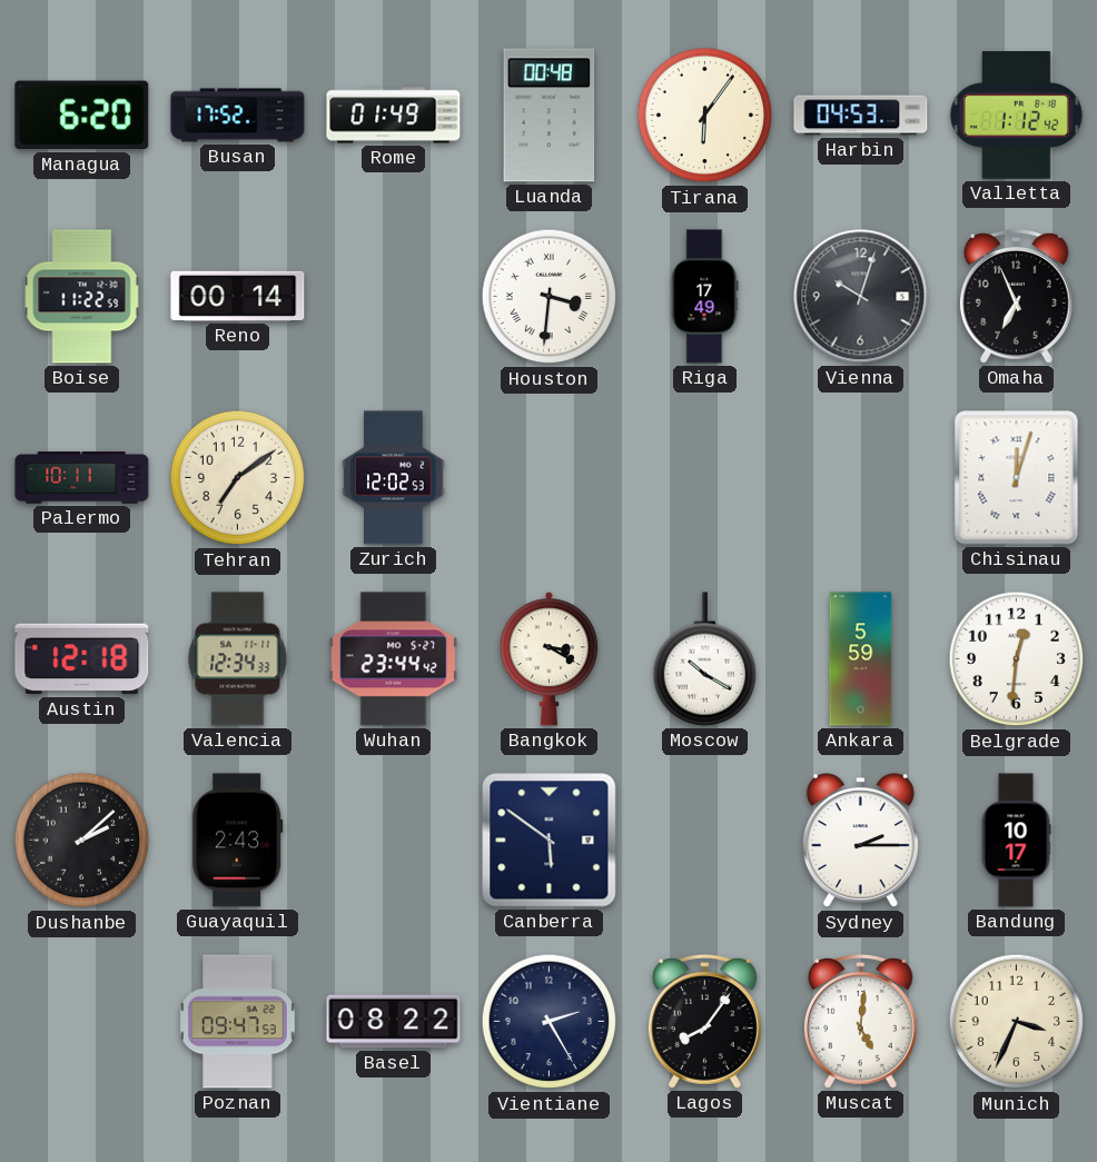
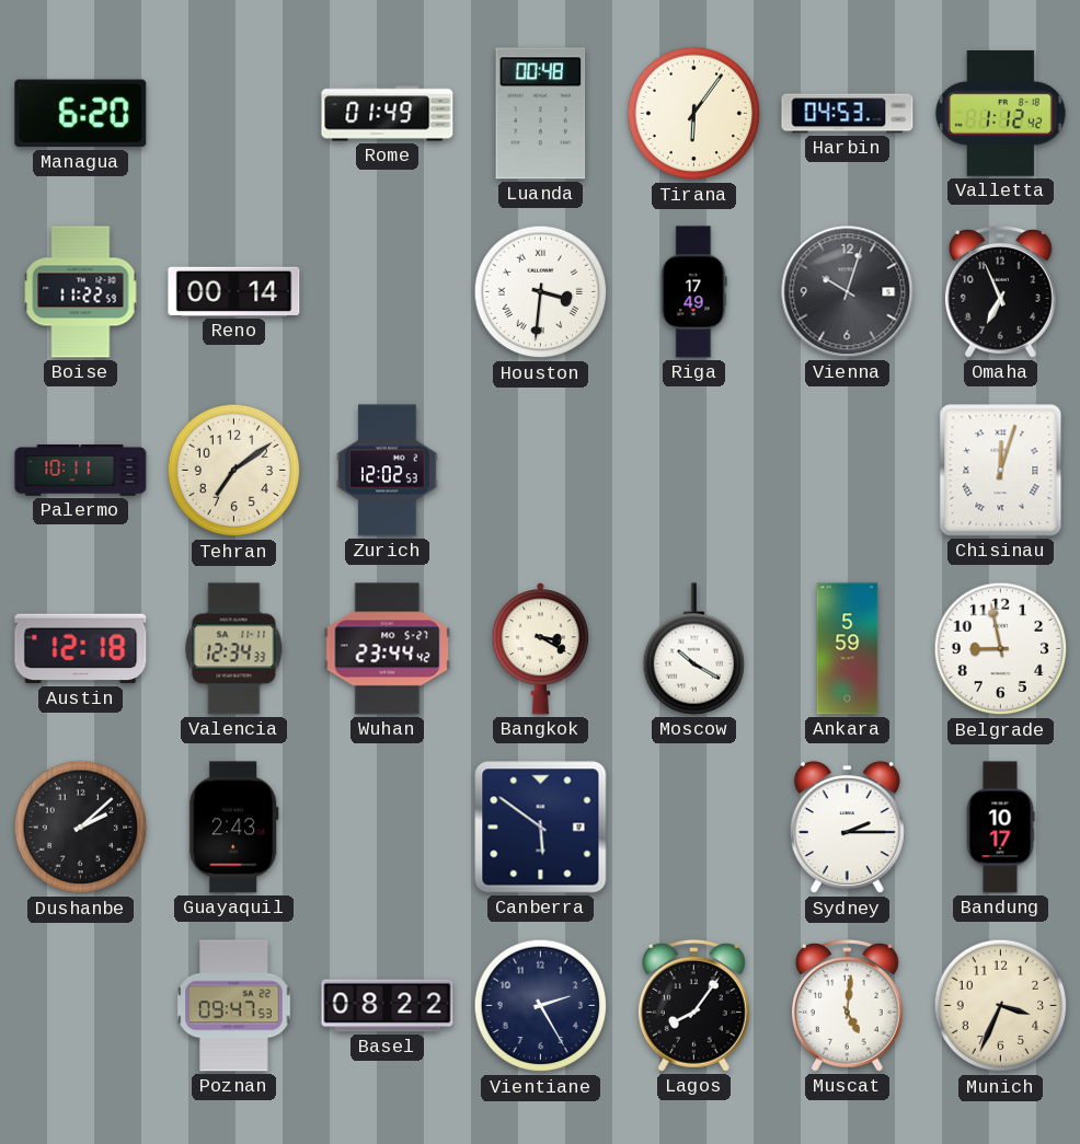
Busan: 17:52 -> none (238, 116)
Belgrade: 12:31 -> 8:58 (1001, 649)
